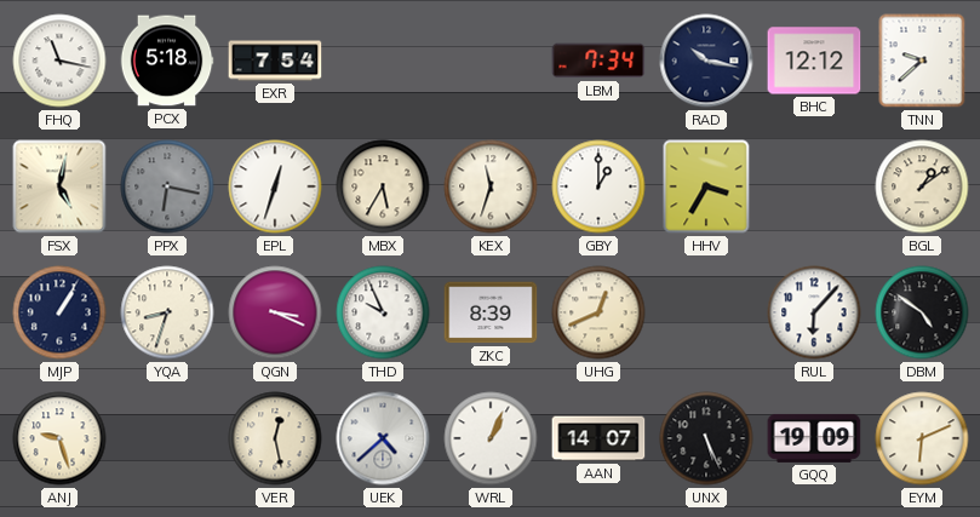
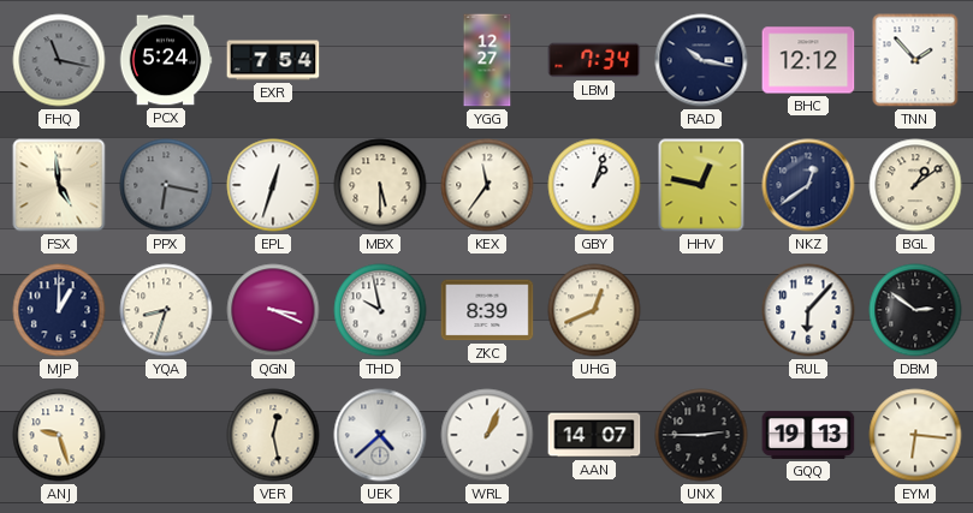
FHQ dial: white -> grey (59, 60)
PCX: 5:18 -> 5:24 (166, 60)
YGG: none -> 12:27 (487, 60)
TNN: 9:38 -> 1:53 (915, 60)
FSX: 5:02 -> 4:59 (59, 185)
MBX: 5:35 -> 5:30 (380, 185)
KEX: 11:33 -> 11:36 (487, 185)
GBY: 1:00 -> 1:03 (594, 185)
HHV: 3:35 -> 12:47 (701, 185)
NKZ: none -> 12:39 (808, 185)
MJP: 1:05 -> 1:00 (59, 310)
THD: 9:56 -> 9:58 (380, 310)
DBM: 4:51 -> 2:51 (915, 310)
UNX: 5:26 -> 2:45 (701, 435)
GQQ: 19:09 -> 19:13 (808, 435)
EYM: 6:11 -> 6:16 (915, 435)
